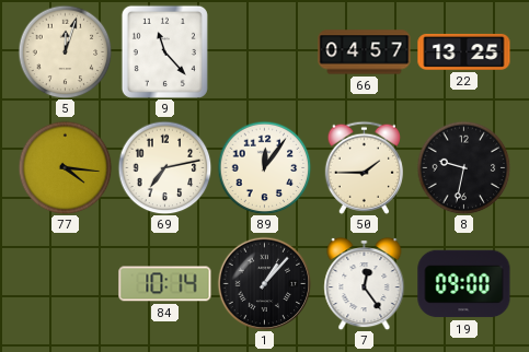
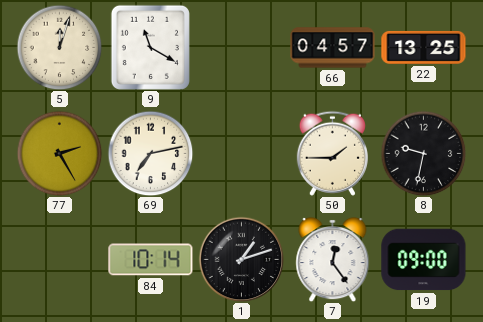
9: 11:23 -> 11:20 (150, 47)
77: 4:16 -> 2:25 (59, 153)
89: 12:06 -> none (264, 167)
1: 1:07 -> 1:12 (241, 259)
